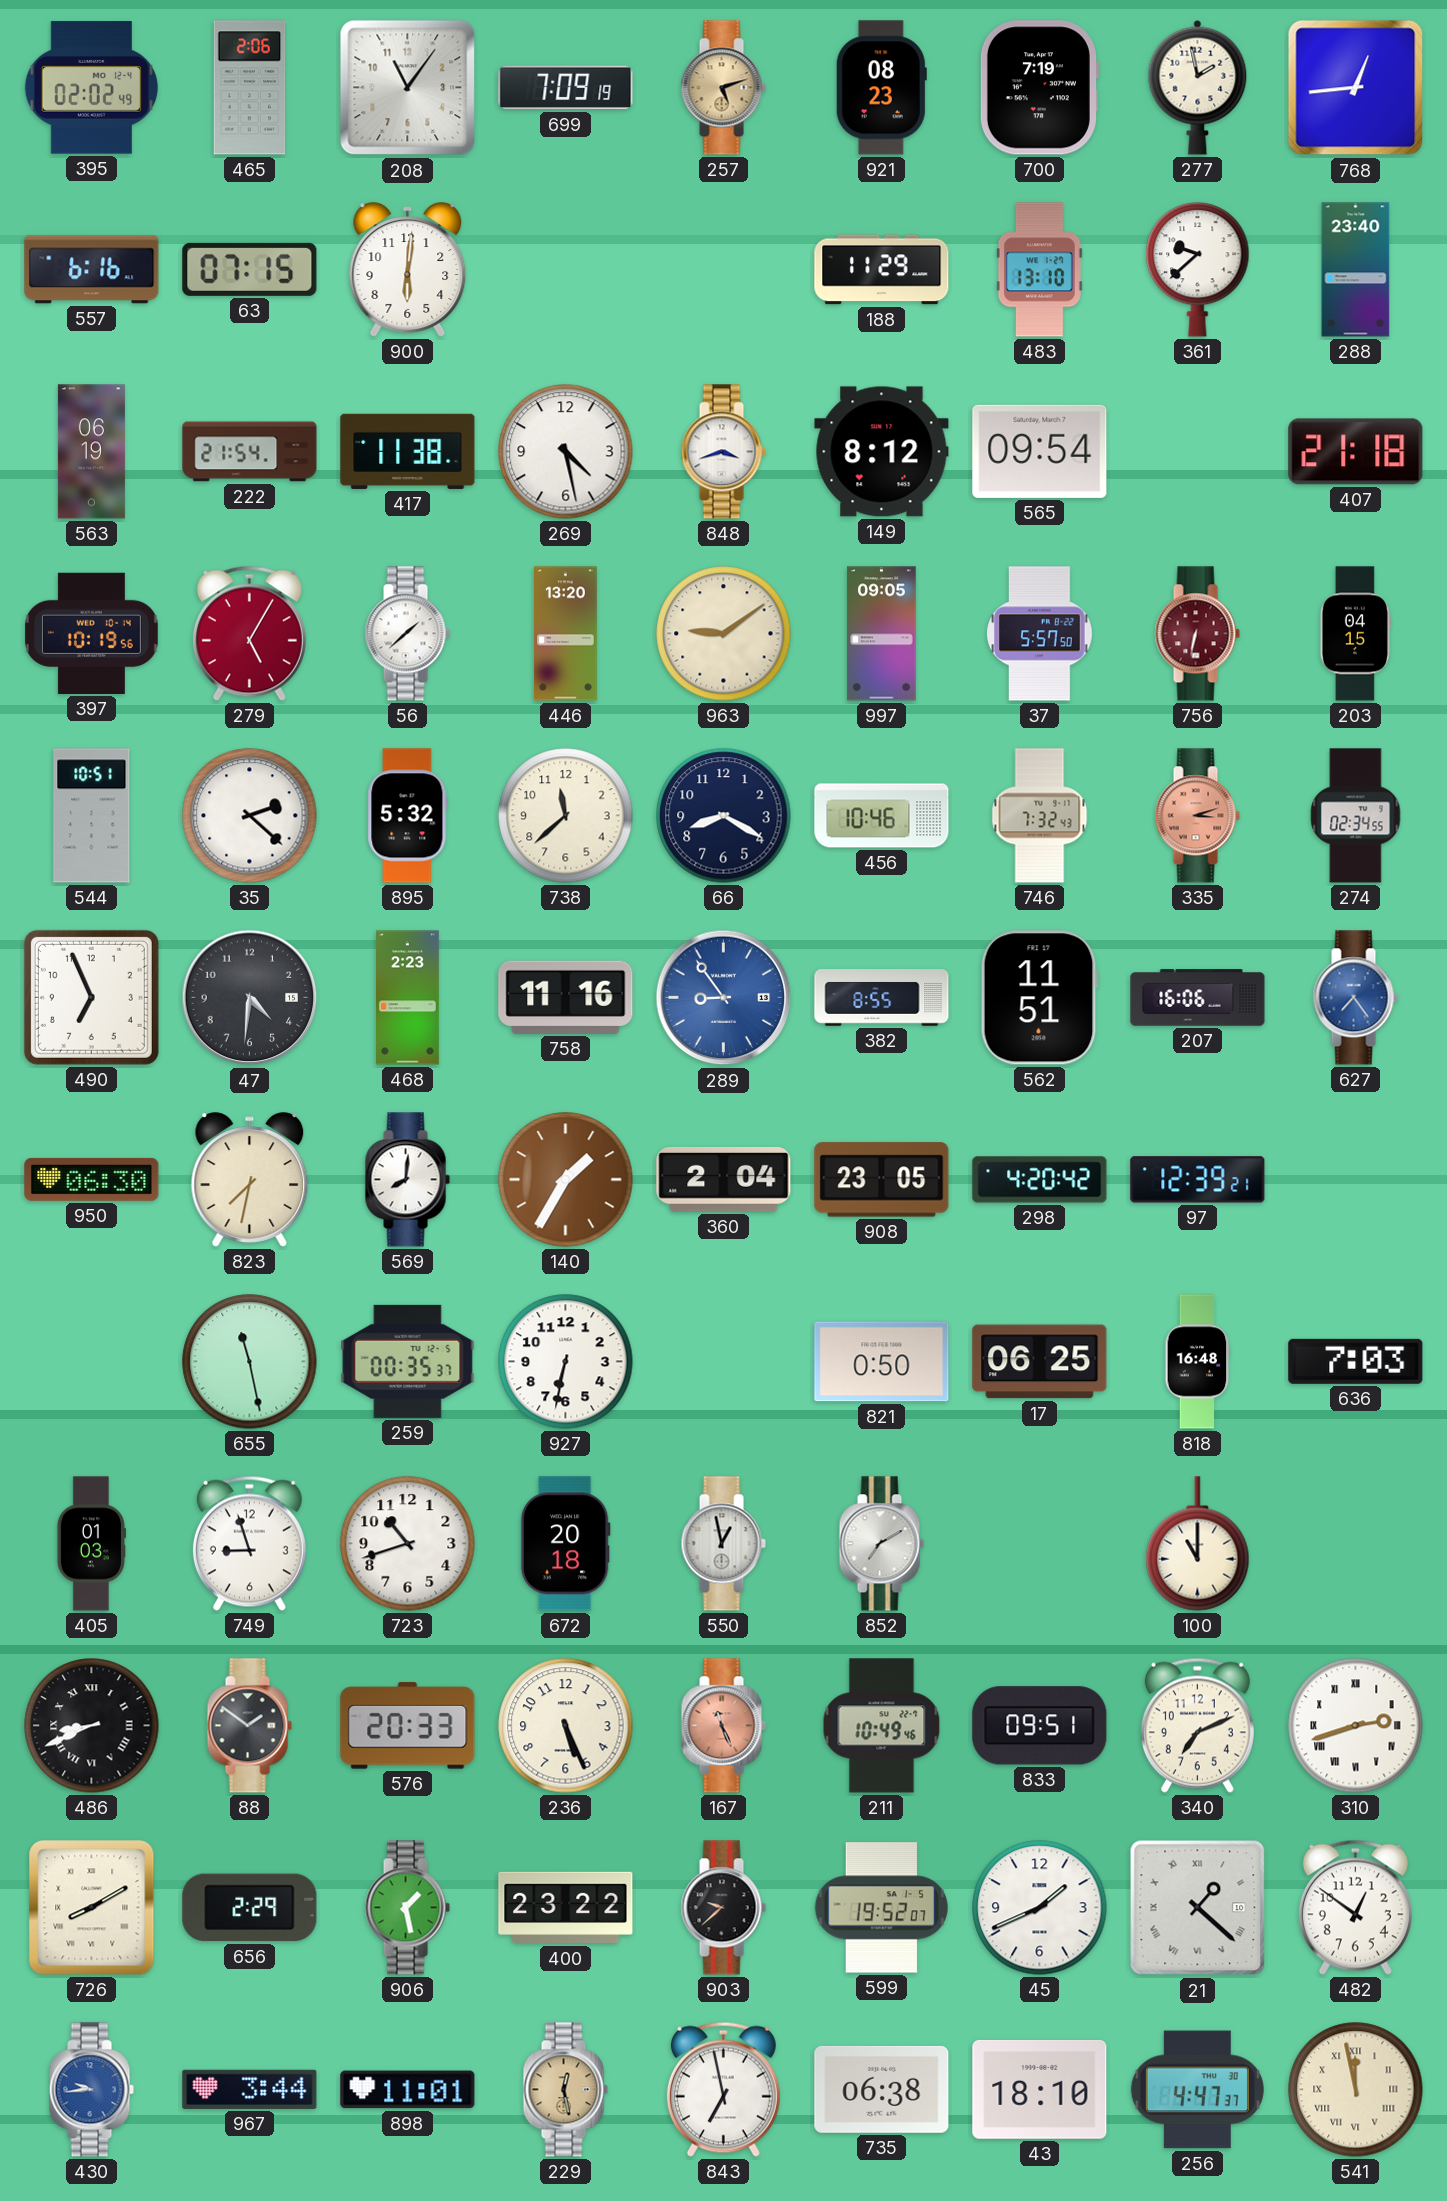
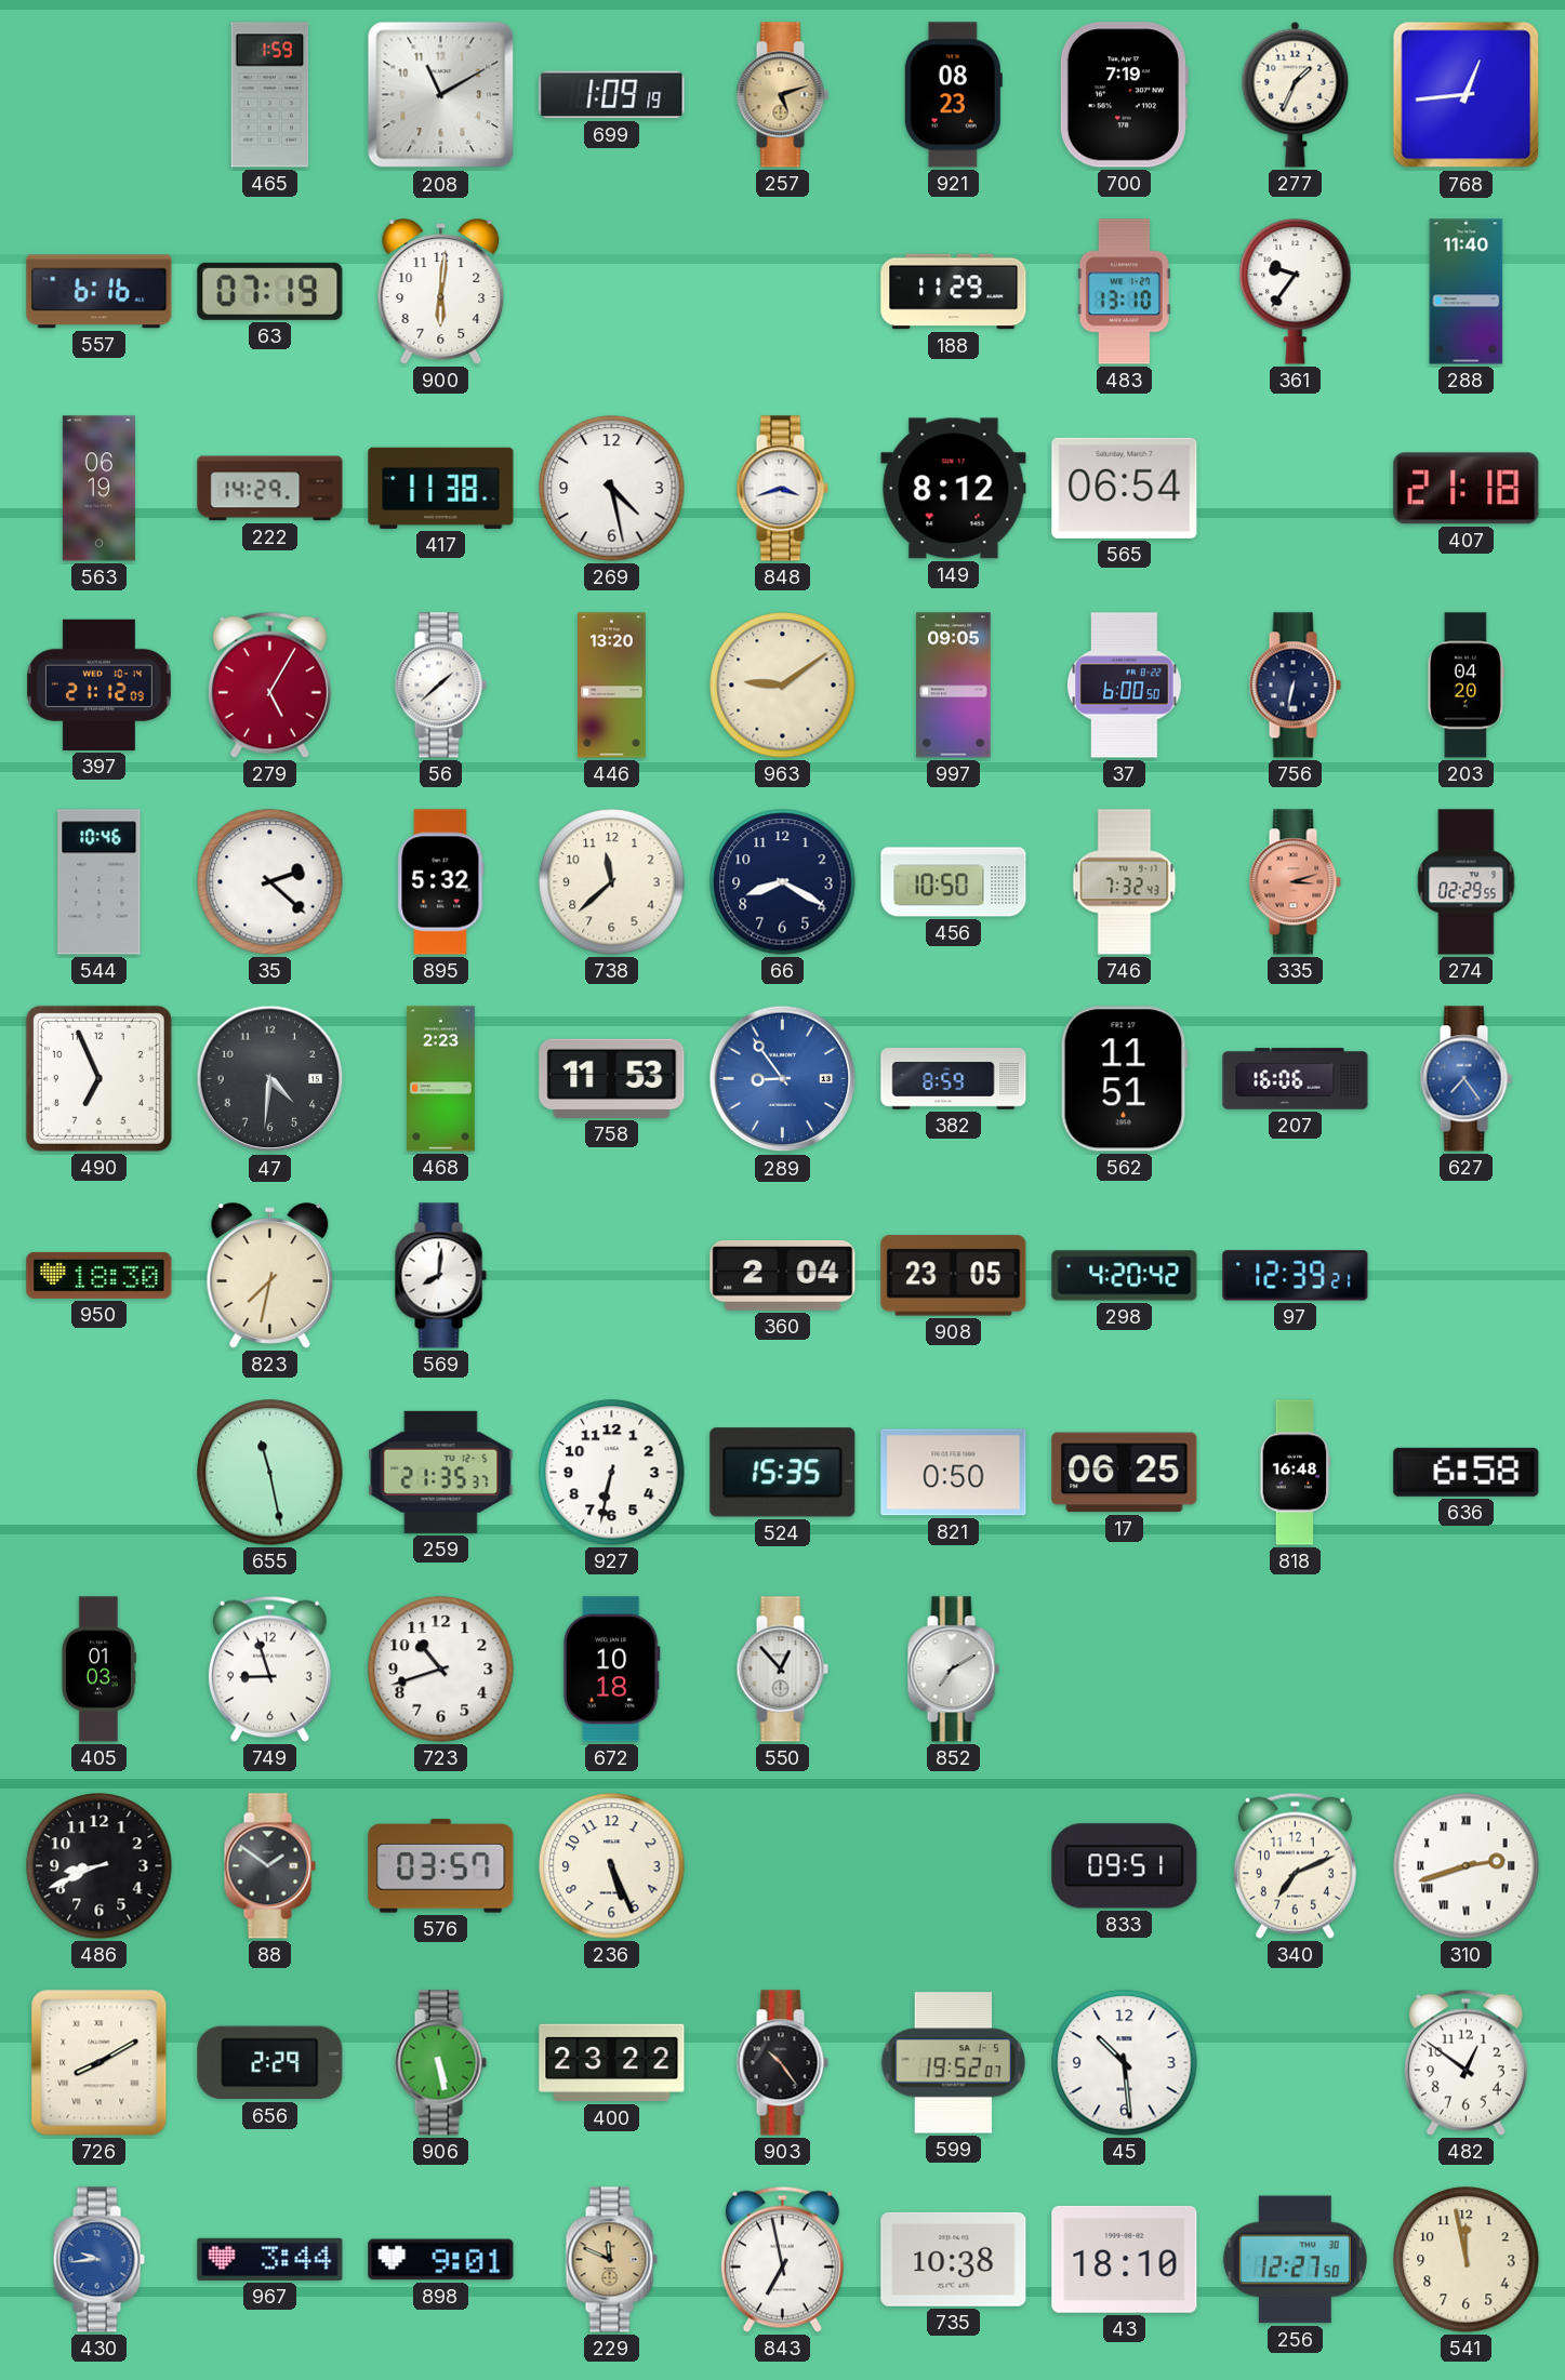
395: 02:02 -> none (91, 88)
465: 2:06 -> 1:59 (270, 95)
208: 11:06 -> 11:10 (441, 95)
699: 7:09 -> 1:09 (612, 95)
277: 1:58 -> 1:34 (1296, 94)
63: 07:15 -> 07:19 (270, 291)
361: 9:38 -> 9:36 (1296, 291)
288: 23:40 -> 11:40 (1467, 292)
222: 21:54 -> 14:29 (270, 489)
565: 09:54 -> 06:54 (1125, 488)
397: 10:19 -> 21:12 (98, 684)
37: 5:57 -> 6:00 (1125, 686)
756 dial: burgundy -> navy (1295, 686)
203: 04:15 -> 04:20 (1465, 686)
544: 10:51 -> 10:46 (100, 882)
456: 10:46 -> 10:50 (954, 882)
274: 02:34 -> 02:29 (1467, 882)
758: 11:16 -> 11:53 (612, 1078)
382: 8:55 -> 8:59 (954, 1079)
950: 06:30 -> 18:30 (100, 1275)
140: 1:35 -> none (566, 1180)
259: 00:35 -> 21:35 (441, 1472)
524: none -> 15:35 (783, 1473)
636: 7:03 -> 6:58 (1467, 1472)
672: 20:18 -> 10:18 (611, 1670)
550: 12:58 -> 12:53 (782, 1670)
100: 11:00 -> none (1198, 1544)
486 numerals: Roman -> Arabic (100, 1866)
576: 20:33 -> 03:57 (441, 1866)
167: 11:26 -> none (723, 1726)
211: 10:49 -> none (882, 1726)
906: 1:28 -> 5:28 (440, 2063)
903: 9:38 -> 10:24 (782, 2063)
45: 1:41 -> 10:29 (1125, 2063)
21: 1:22 -> none (1198, 1908)
898: 11:01 -> 9:01 (441, 2260)
229: 12:28 -> 11:49 (611, 2260)
735: 06:38 -> 10:38 (954, 2259)
256: 4:47 -> 12:27 (1295, 2260)
541 numerals: Roman -> Arabic (1467, 2260)
